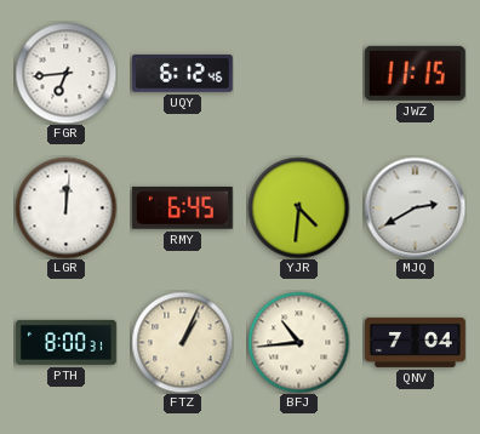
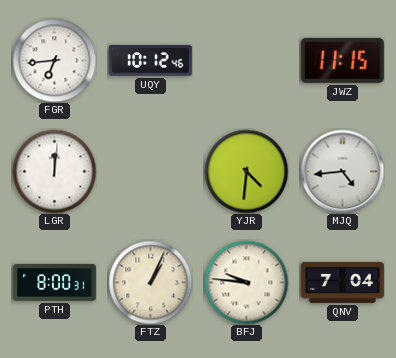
UQY: 6:12 -> 10:12 (150, 60)
RMY: 6:45 -> none (182, 207)
MJQ: 2:40 -> 4:44 (342, 171)
BFJ: 10:44 -> 9:46 (246, 282)
